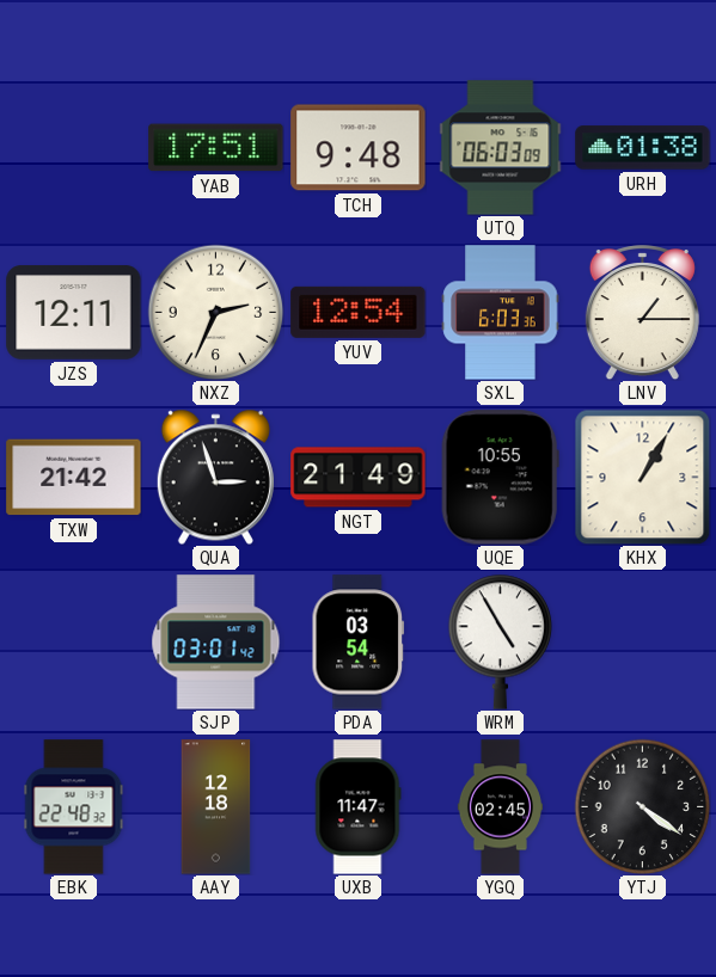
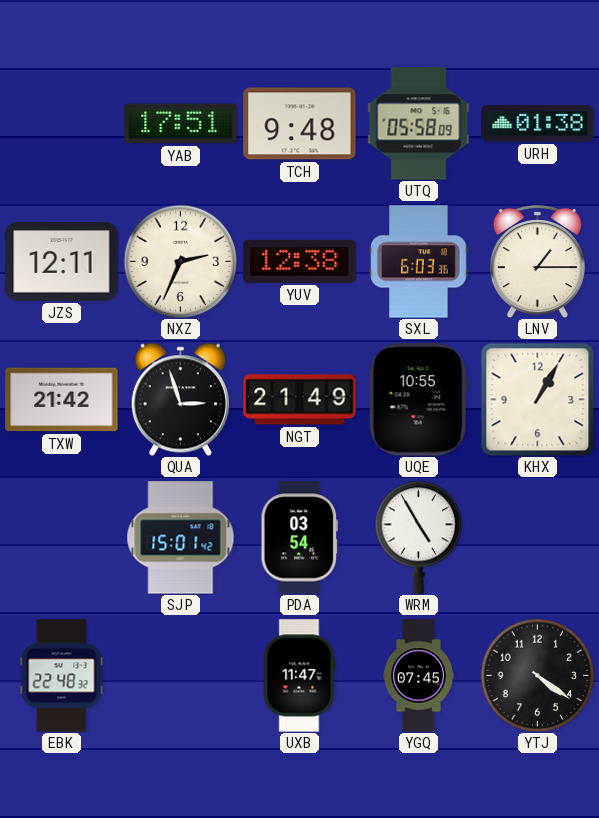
UTQ: 06:03 -> 05:58 (419, 124)
YUV: 12:54 -> 12:38 (300, 261)
SJP: 03:01 -> 15:01 (181, 538)
AAY: 12:18 -> none (216, 807)
YGQ: 02:45 -> 07:45 (418, 676)
